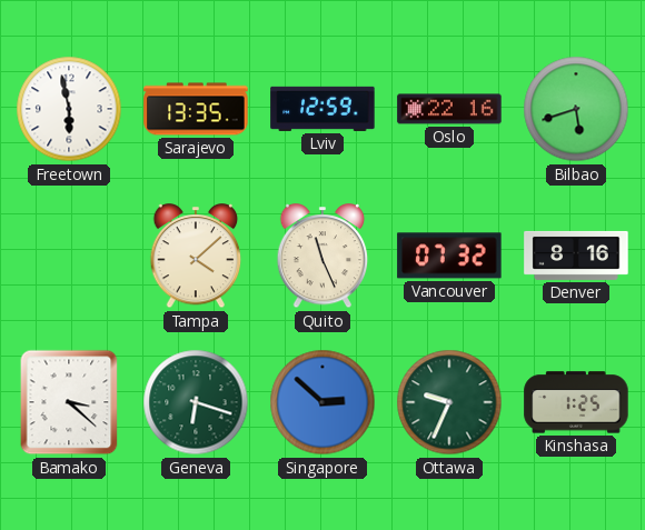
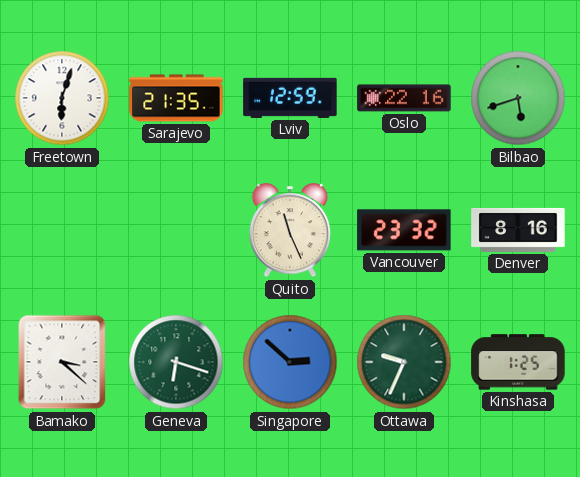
Freetown: 5:58 -> 6:03 (62, 98)
Sarajevo: 13:35 -> 21:35 (176, 98)
Tampa: 4:08 -> none (196, 257)
Vancouver: 07:32 -> 23:32 (404, 230)
